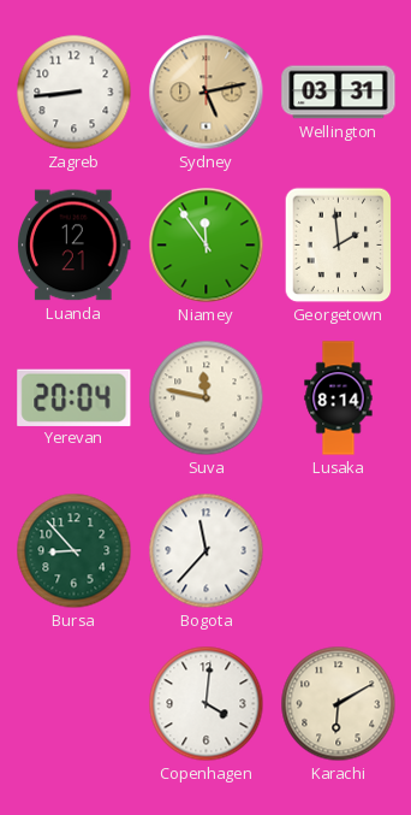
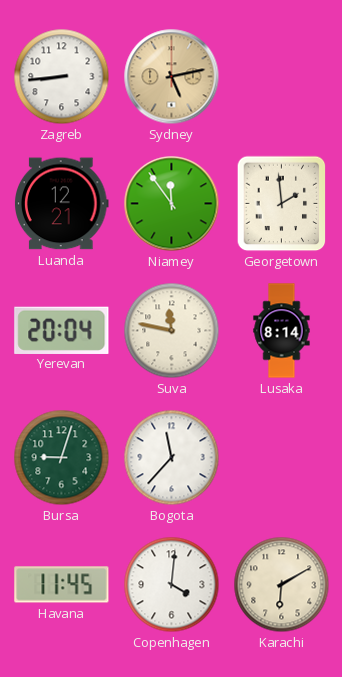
Wellington: 03:31 -> none (339, 93)
Bursa: 8:53 -> 9:03 (62, 458)
Havana: none -> 11:45 (62, 585)
